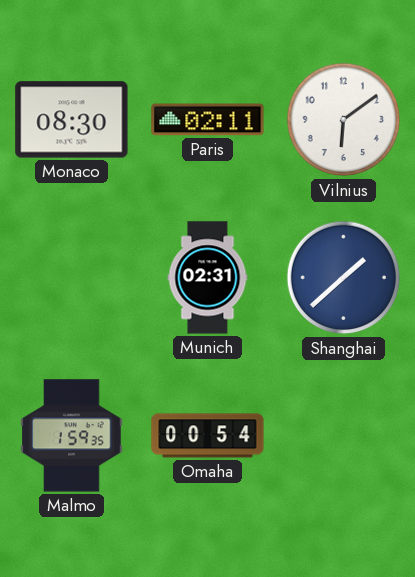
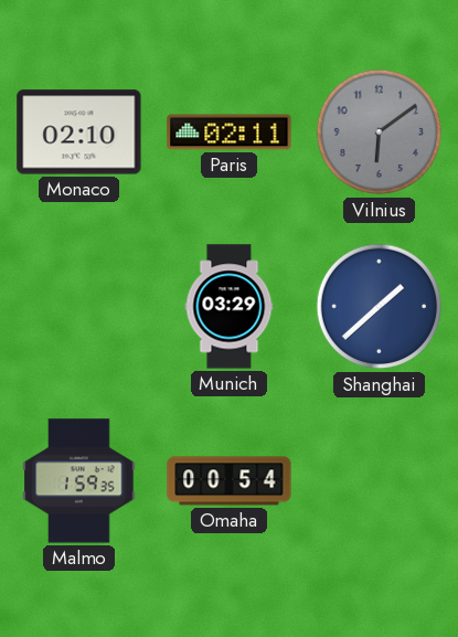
Monaco: 08:30 -> 02:10 (79, 132)
Vilnius dial: white -> grey (380, 132)
Munich: 02:31 -> 03:29 (230, 307)
